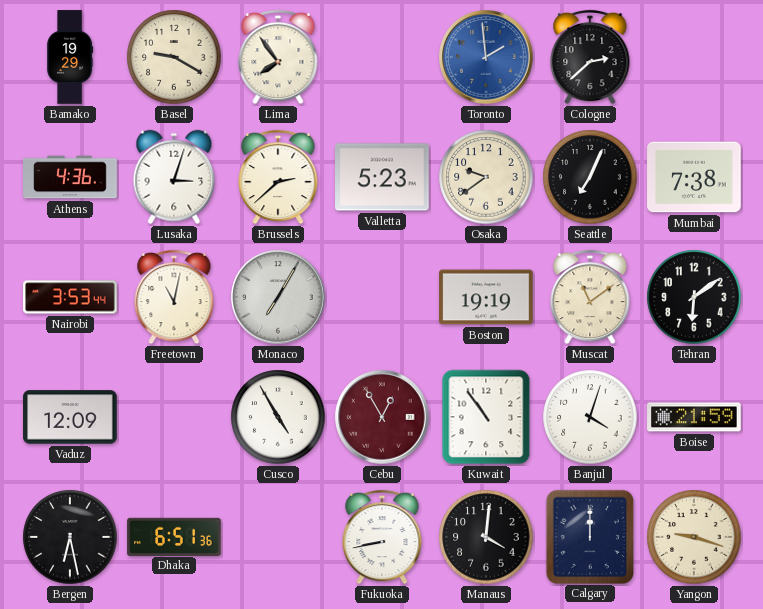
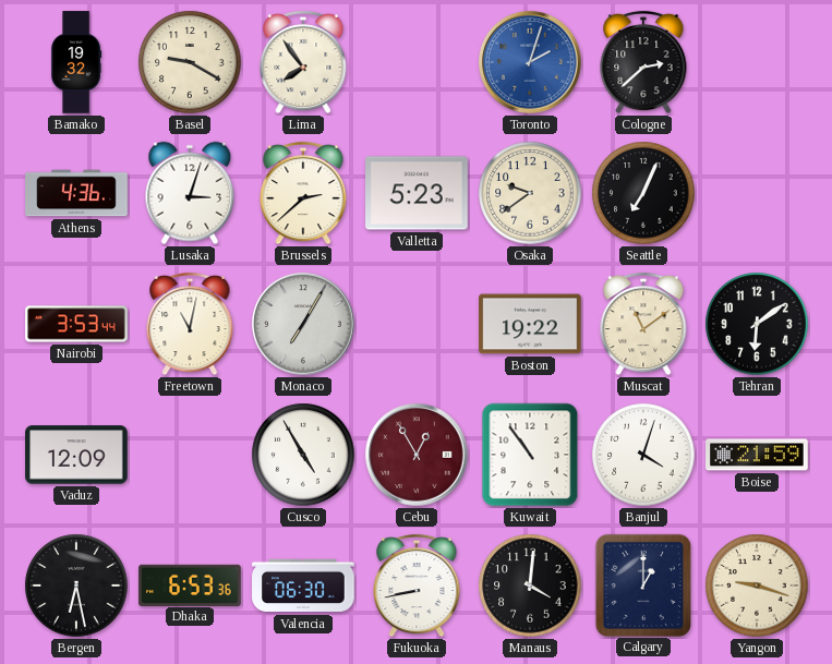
Bamako: 19:29 -> 19:32 (76, 62)
Toronto: 1:59 -> 2:03 (530, 62)
Mumbai: 7:38 -> none (694, 177)
Boston: 19:19 -> 19:22 (530, 324)
Dhaka: 6:51 -> 6:53 (190, 584)
Valencia: none -> 06:30 (303, 585)
Calgary: 12:00 -> 1:00 (643, 584)
